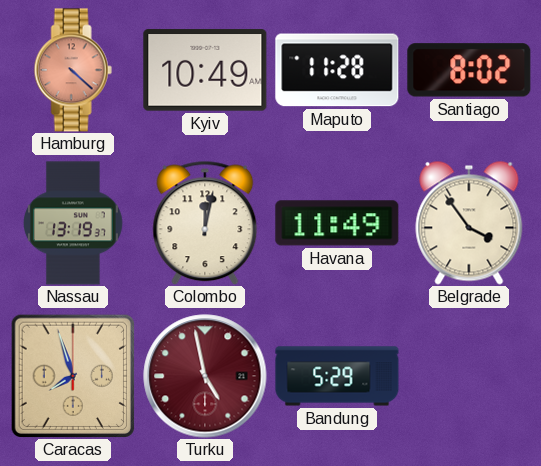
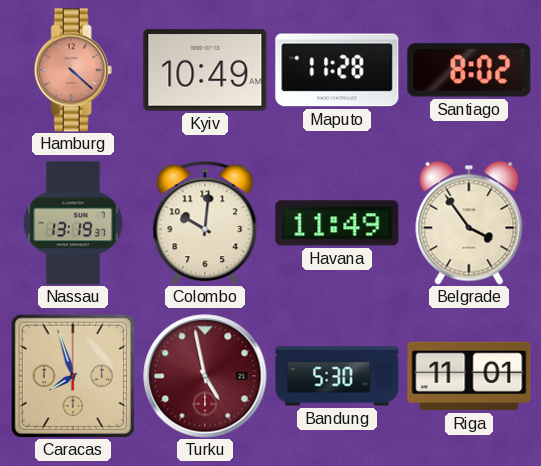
Colombo: 12:02 -> 10:01 (205, 223)
Bandung: 5:29 -> 5:30 (337, 376)
Riga: none -> 11:01 (469, 376)
